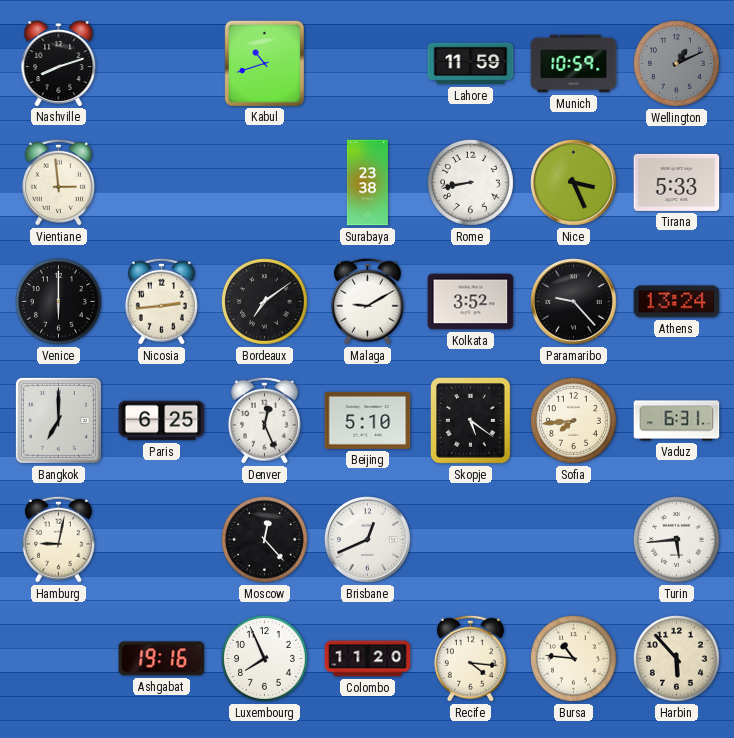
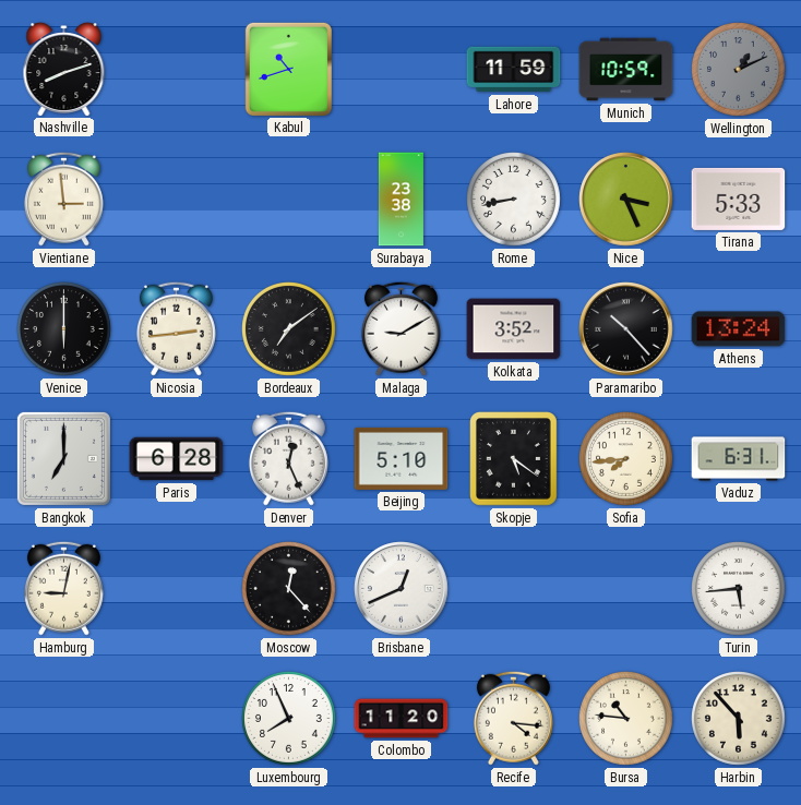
Paramaribo: 9:23 -> 10:23 (626, 329)
Paris: 6:25 -> 6:28 (177, 459)
Ashgabat: 19:16 -> none (162, 659)
